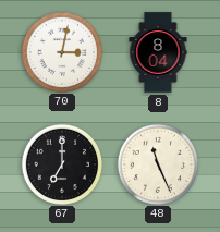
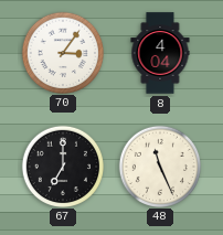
70: 3:02 -> 3:06 (62, 52)
8: 8:04 -> 4:04 (160, 53)
